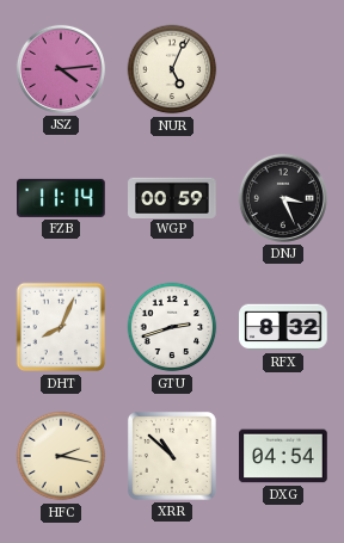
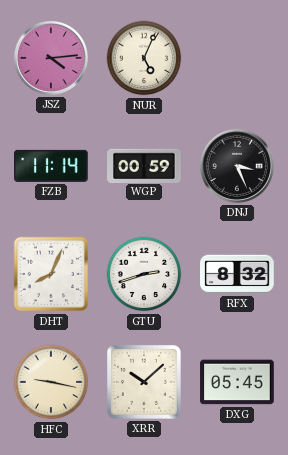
HFC: 2:17 -> 9:17 (51, 382)
XRR: 10:52 -> 10:08 (144, 382)
DXG: 04:54 -> 05:45 (237, 382)
